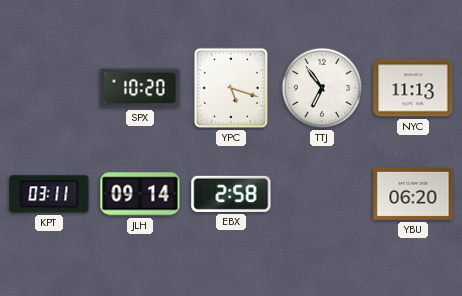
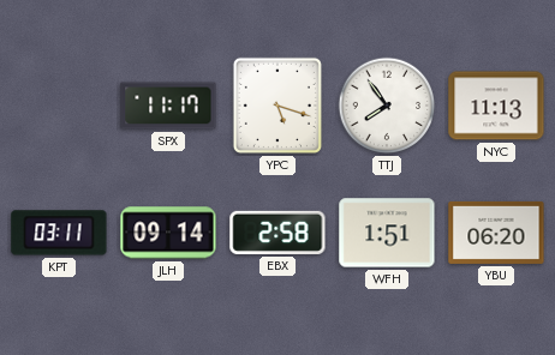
SPX: 10:20 -> 11:17 (168, 106)
TTJ: 6:54 -> 7:54 (387, 106)
WFH: none -> 1:51 (387, 233)
